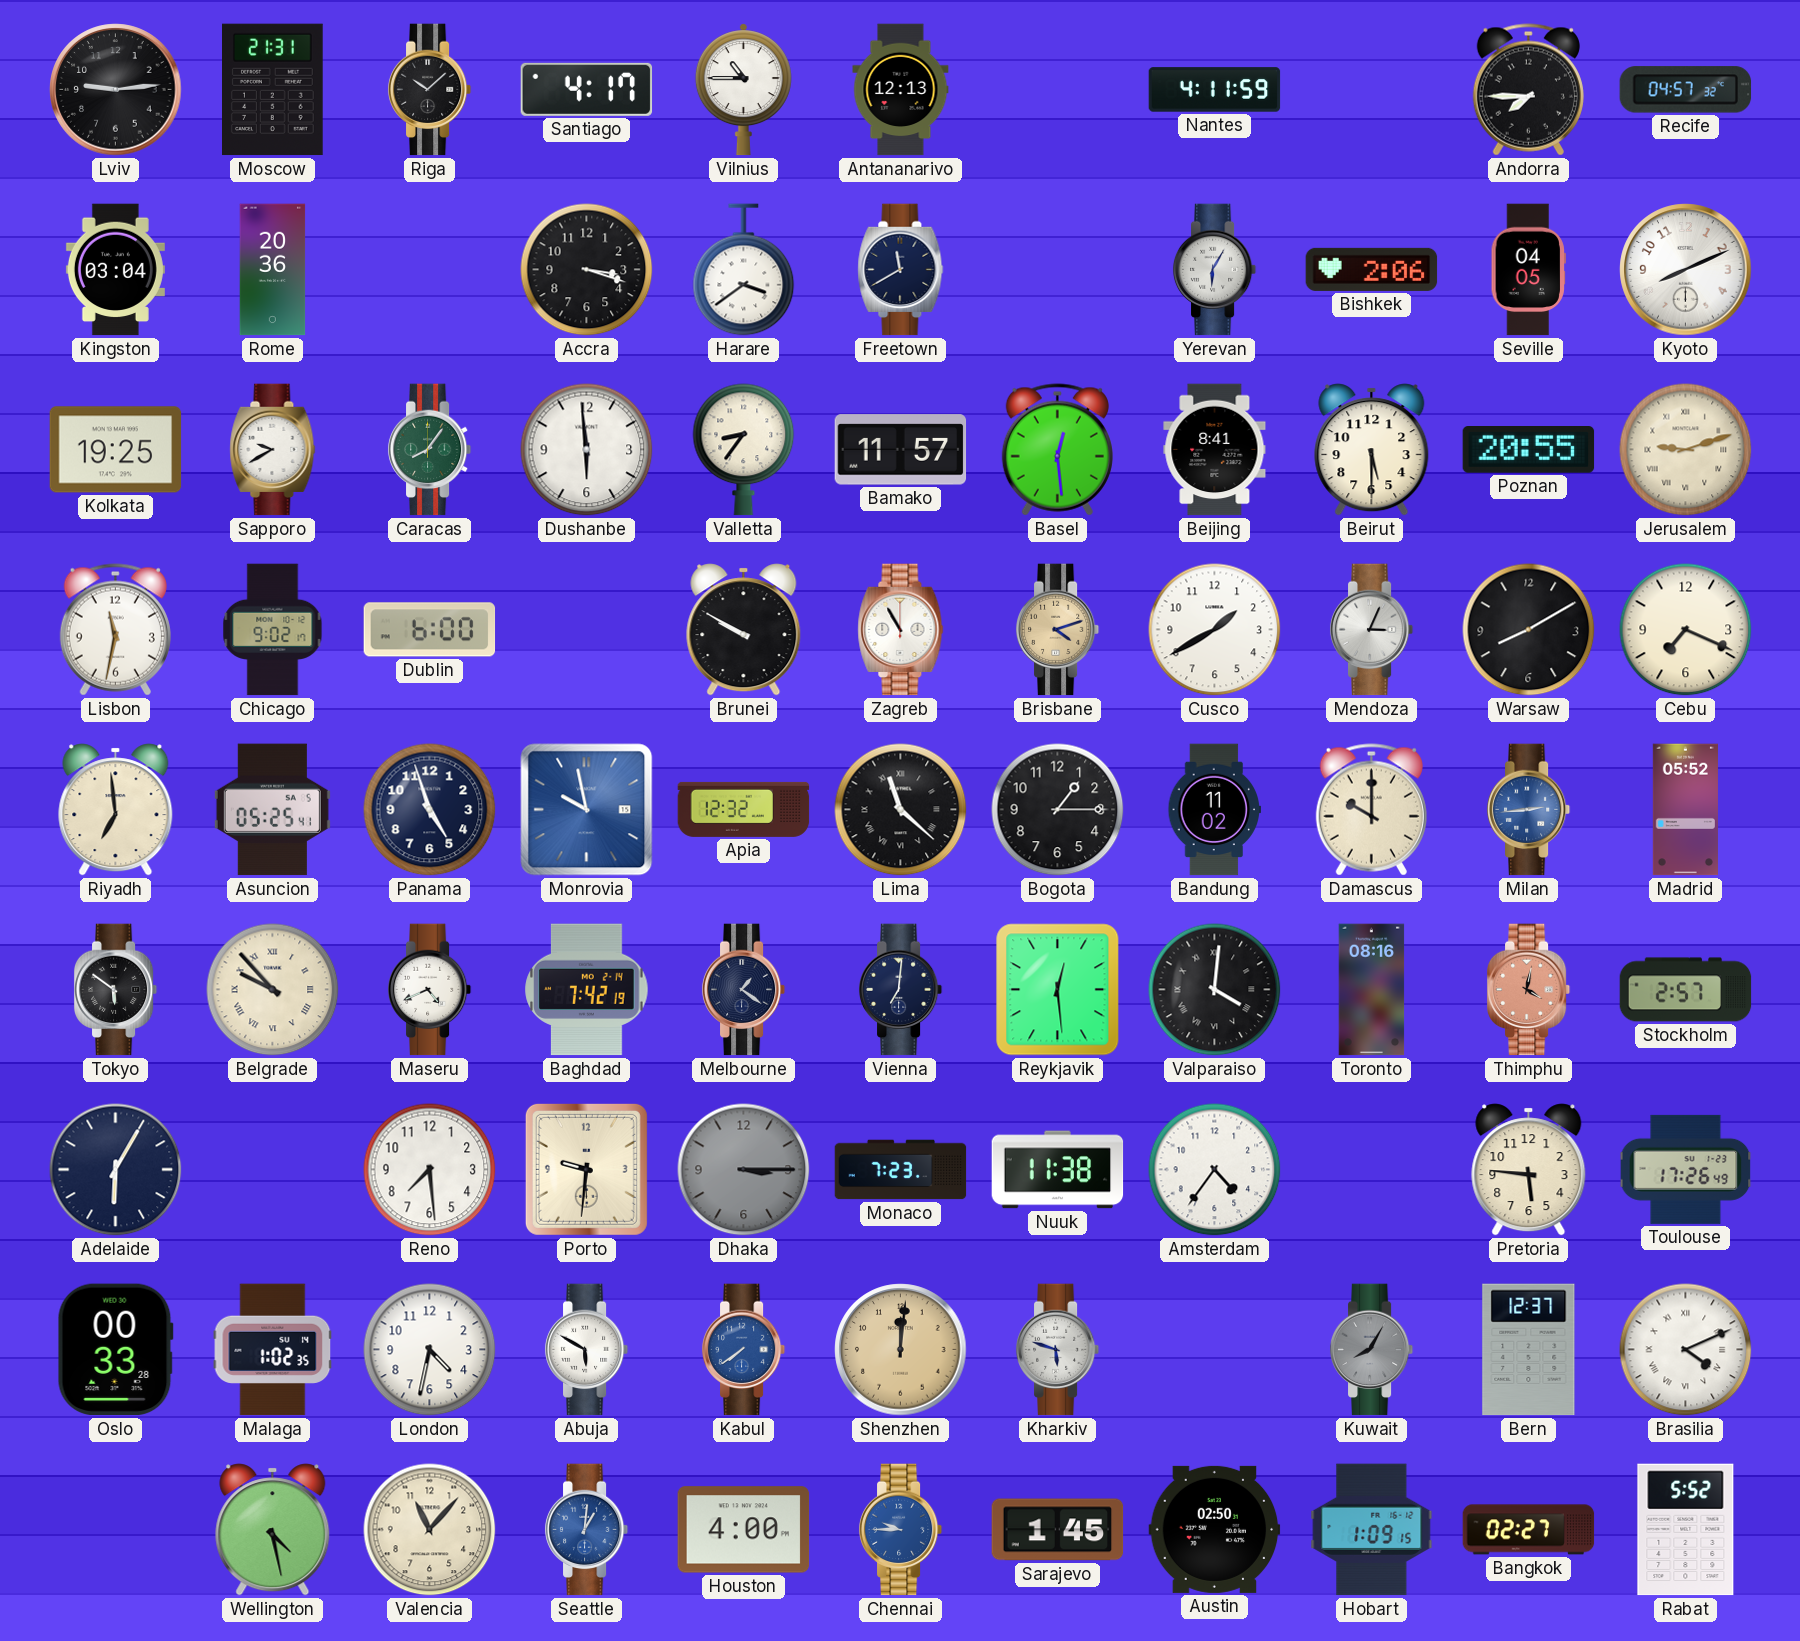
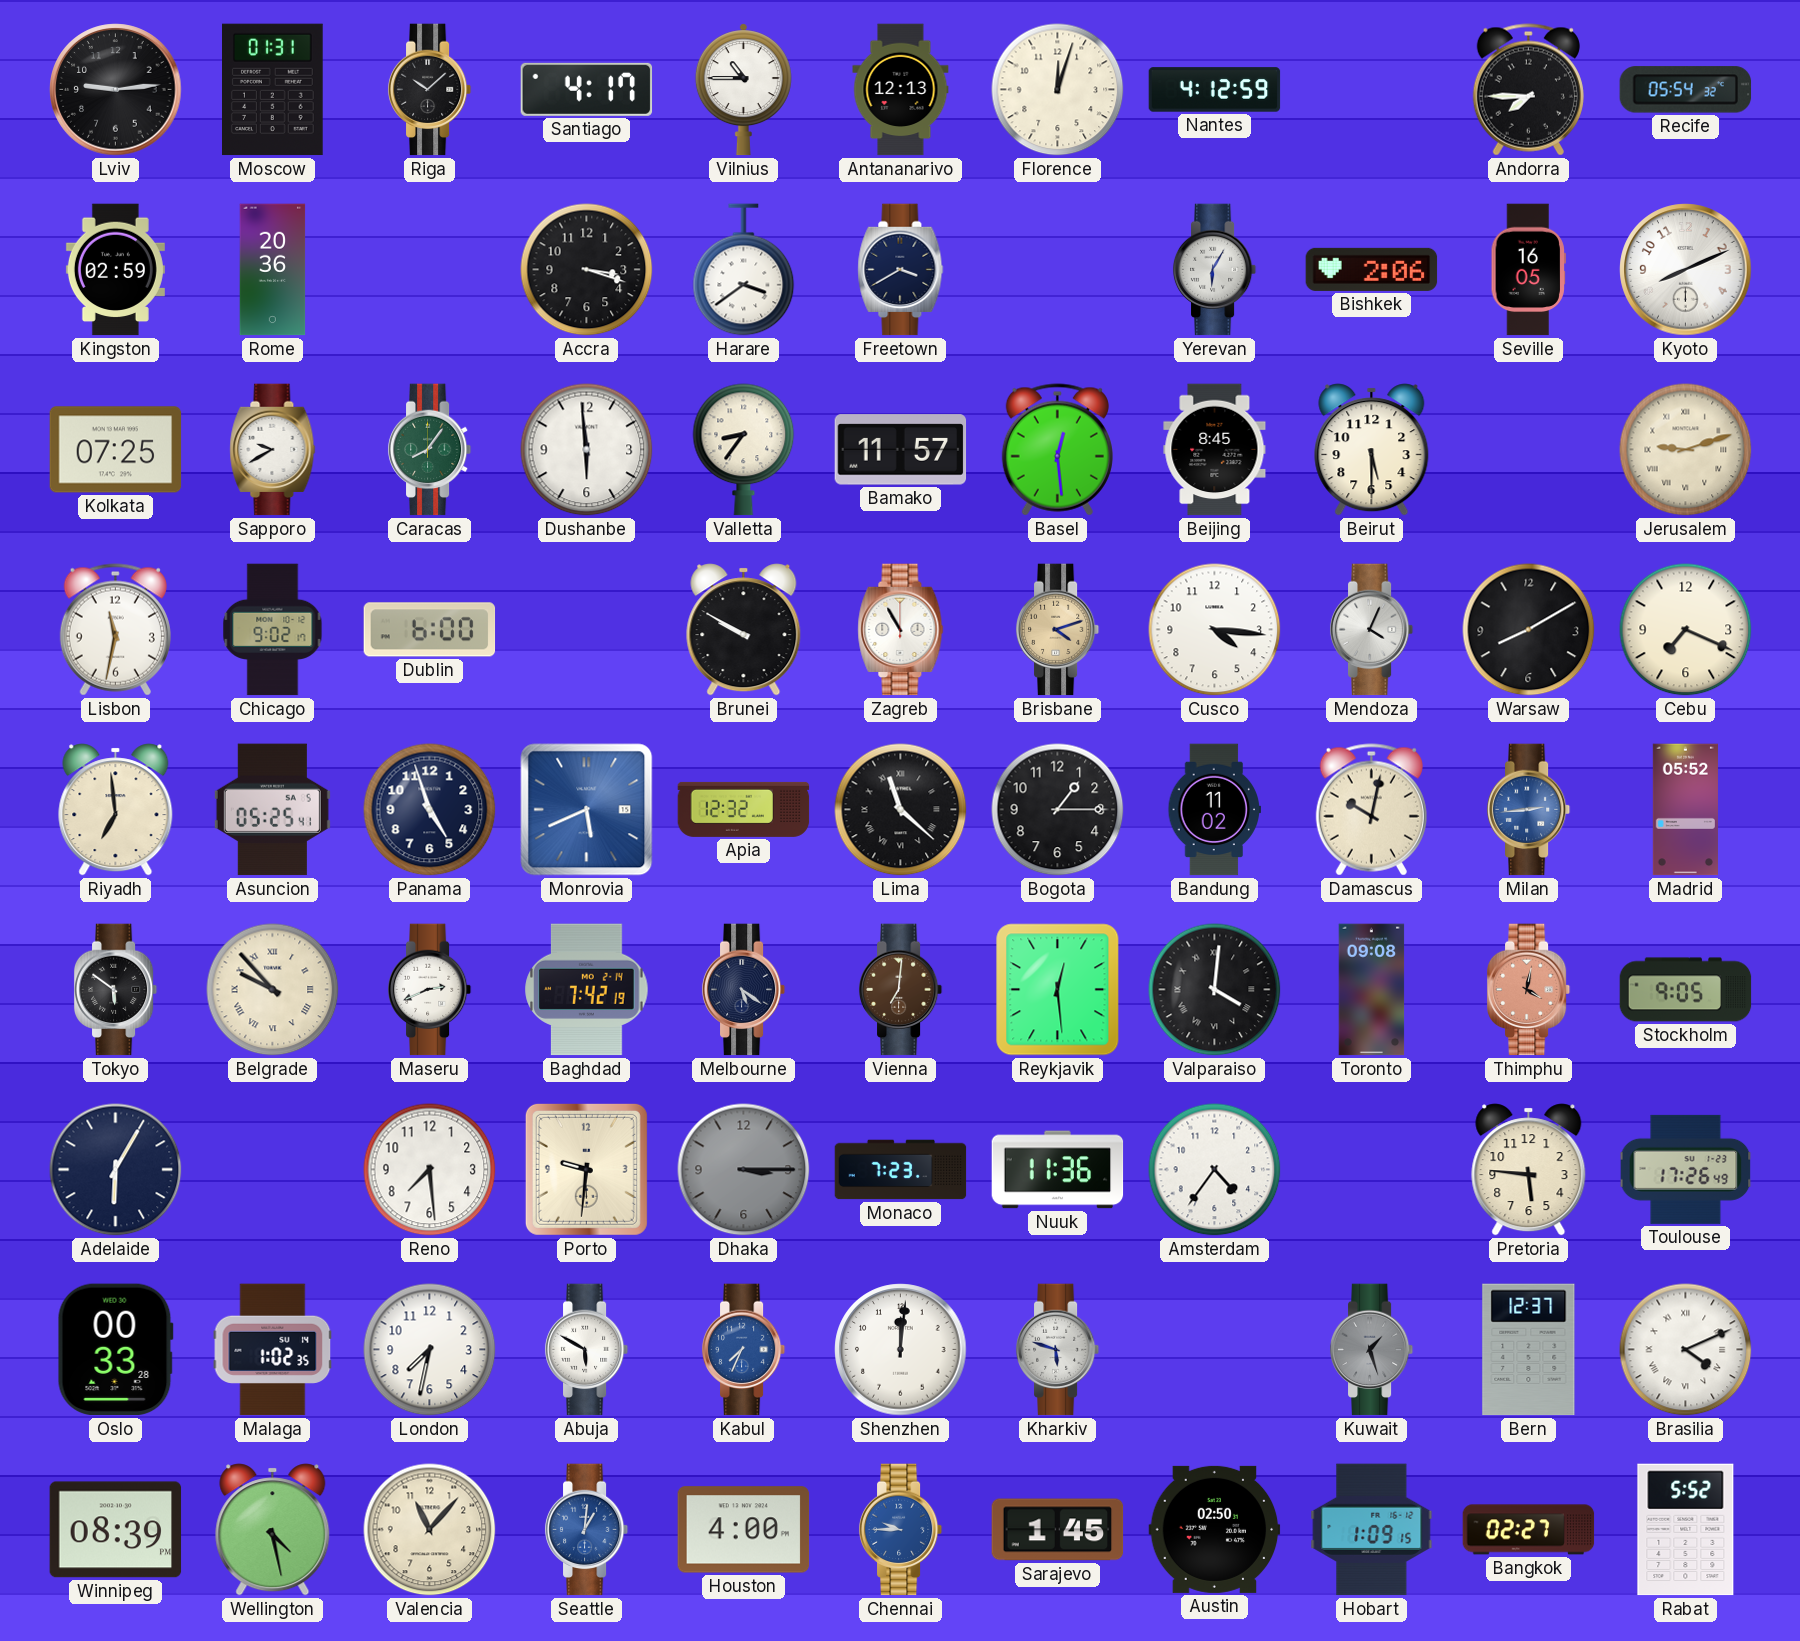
Moscow: 21:31 -> 01:31 (273, 90)
Florence: none -> 12:03 (1058, 90)
Nantes: 4:11 -> 4:12 (1215, 90)
Recife: 04:57 -> 05:54 (1686, 90)
Kingston: 03:04 -> 02:59 (115, 270)
Freetown: 11:40 -> 3:40 (901, 270)
Seville: 04:05 -> 16:05 (1528, 270)
Kolkata: 19:25 -> 07:25 (116, 450)
Beijing: 8:41 -> 8:45 (1215, 450)
Poznan: 20:55 -> none (1529, 450)
Cusco: 1:40 -> 4:16 (1215, 630)
Mendoza: 3:04 -> 4:04 (1372, 630)
Monrovia: 9:58 -> 5:41 (587, 810)
Damascus: 10:00 -> 10:02 (1371, 810)
Maseru: 4:41 -> 2:41 (430, 990)
Melbourne: 1:21 -> 5:21 (744, 990)
Vienna dial: navy -> brown (901, 990)
Toronto: 08:16 -> 09:08 (1372, 990)
Stockholm: 2:57 -> 9:05 (1686, 990)
Nuuk: 11:38 -> 11:36 (1058, 1170)
London: 4:32 -> 7:32 (430, 1350)
Kabul: 7:39 -> 7:34 (744, 1350)
Shenzhen dial: champagne -> white (901, 1350)
Kuwait: 8:05 -> 1:27 (1372, 1350)
Winnipeg: none -> 08:39 (116, 1530)
